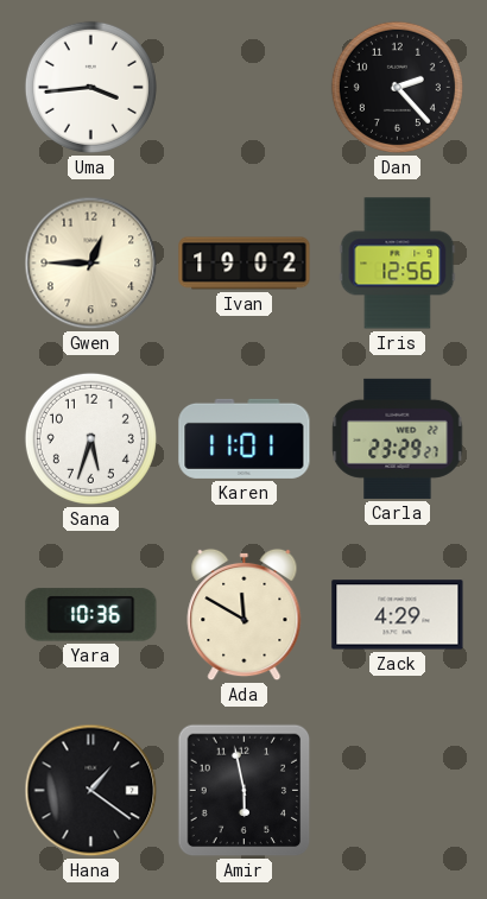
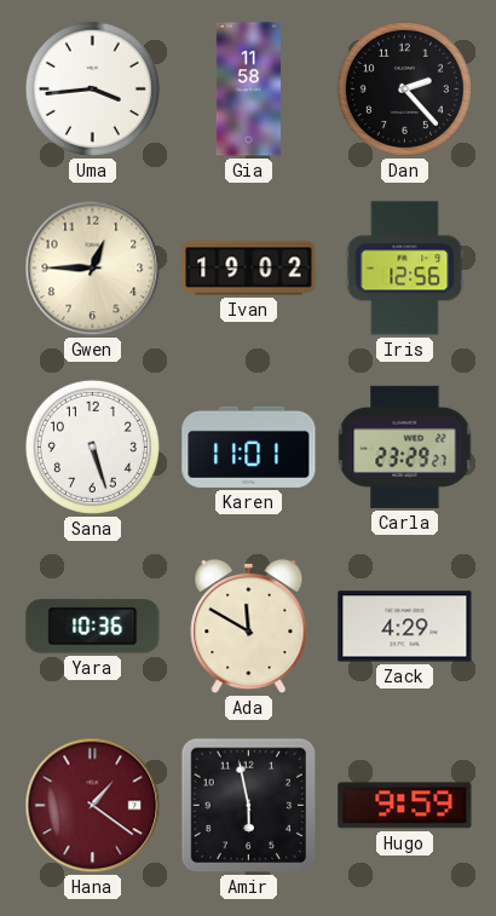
Gia: none -> 11:58 (248, 90)
Sana: 5:33 -> 5:27 (92, 447)
Hana dial: black -> burgundy (93, 806)
Hugo: none -> 9:59 (405, 806)
